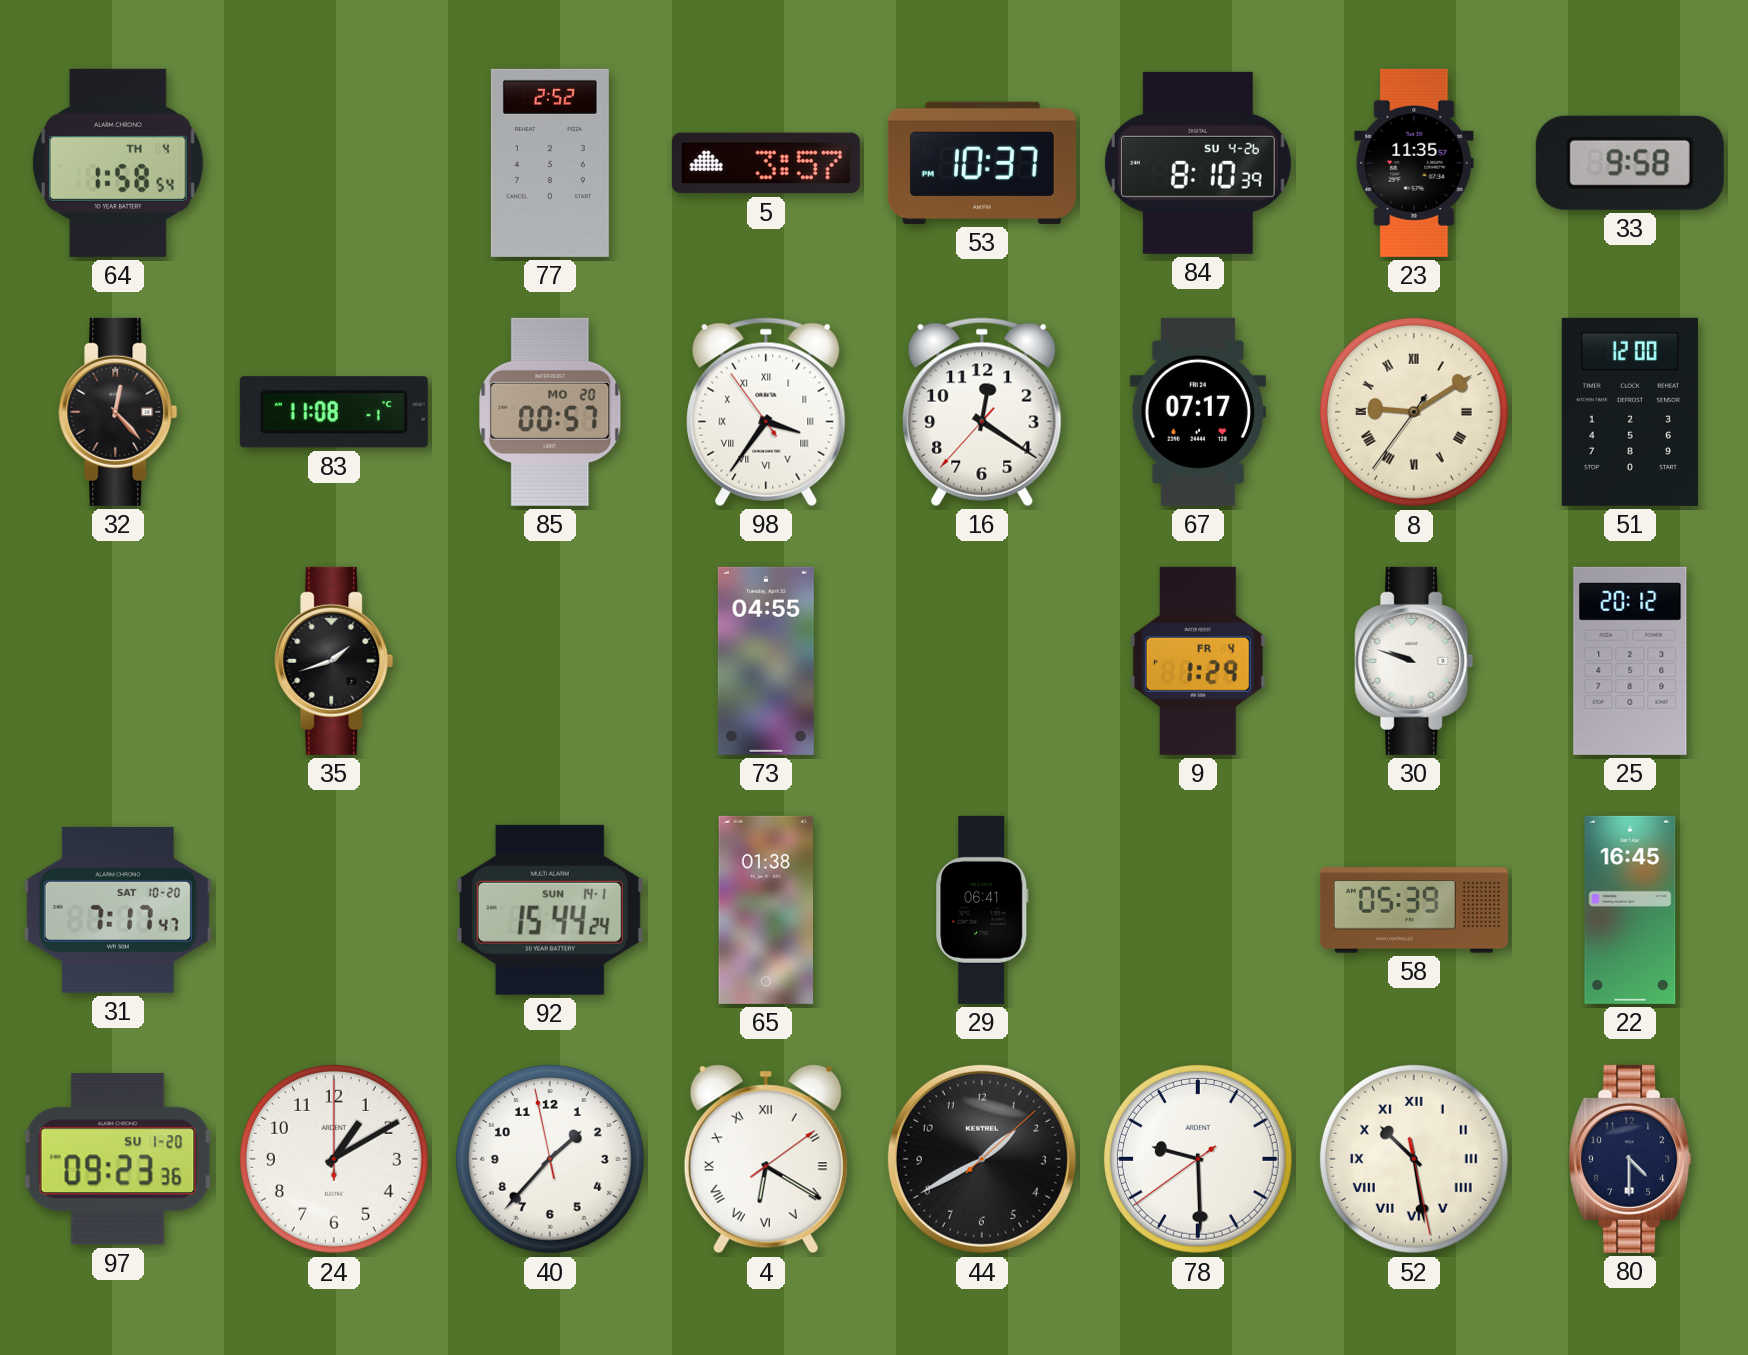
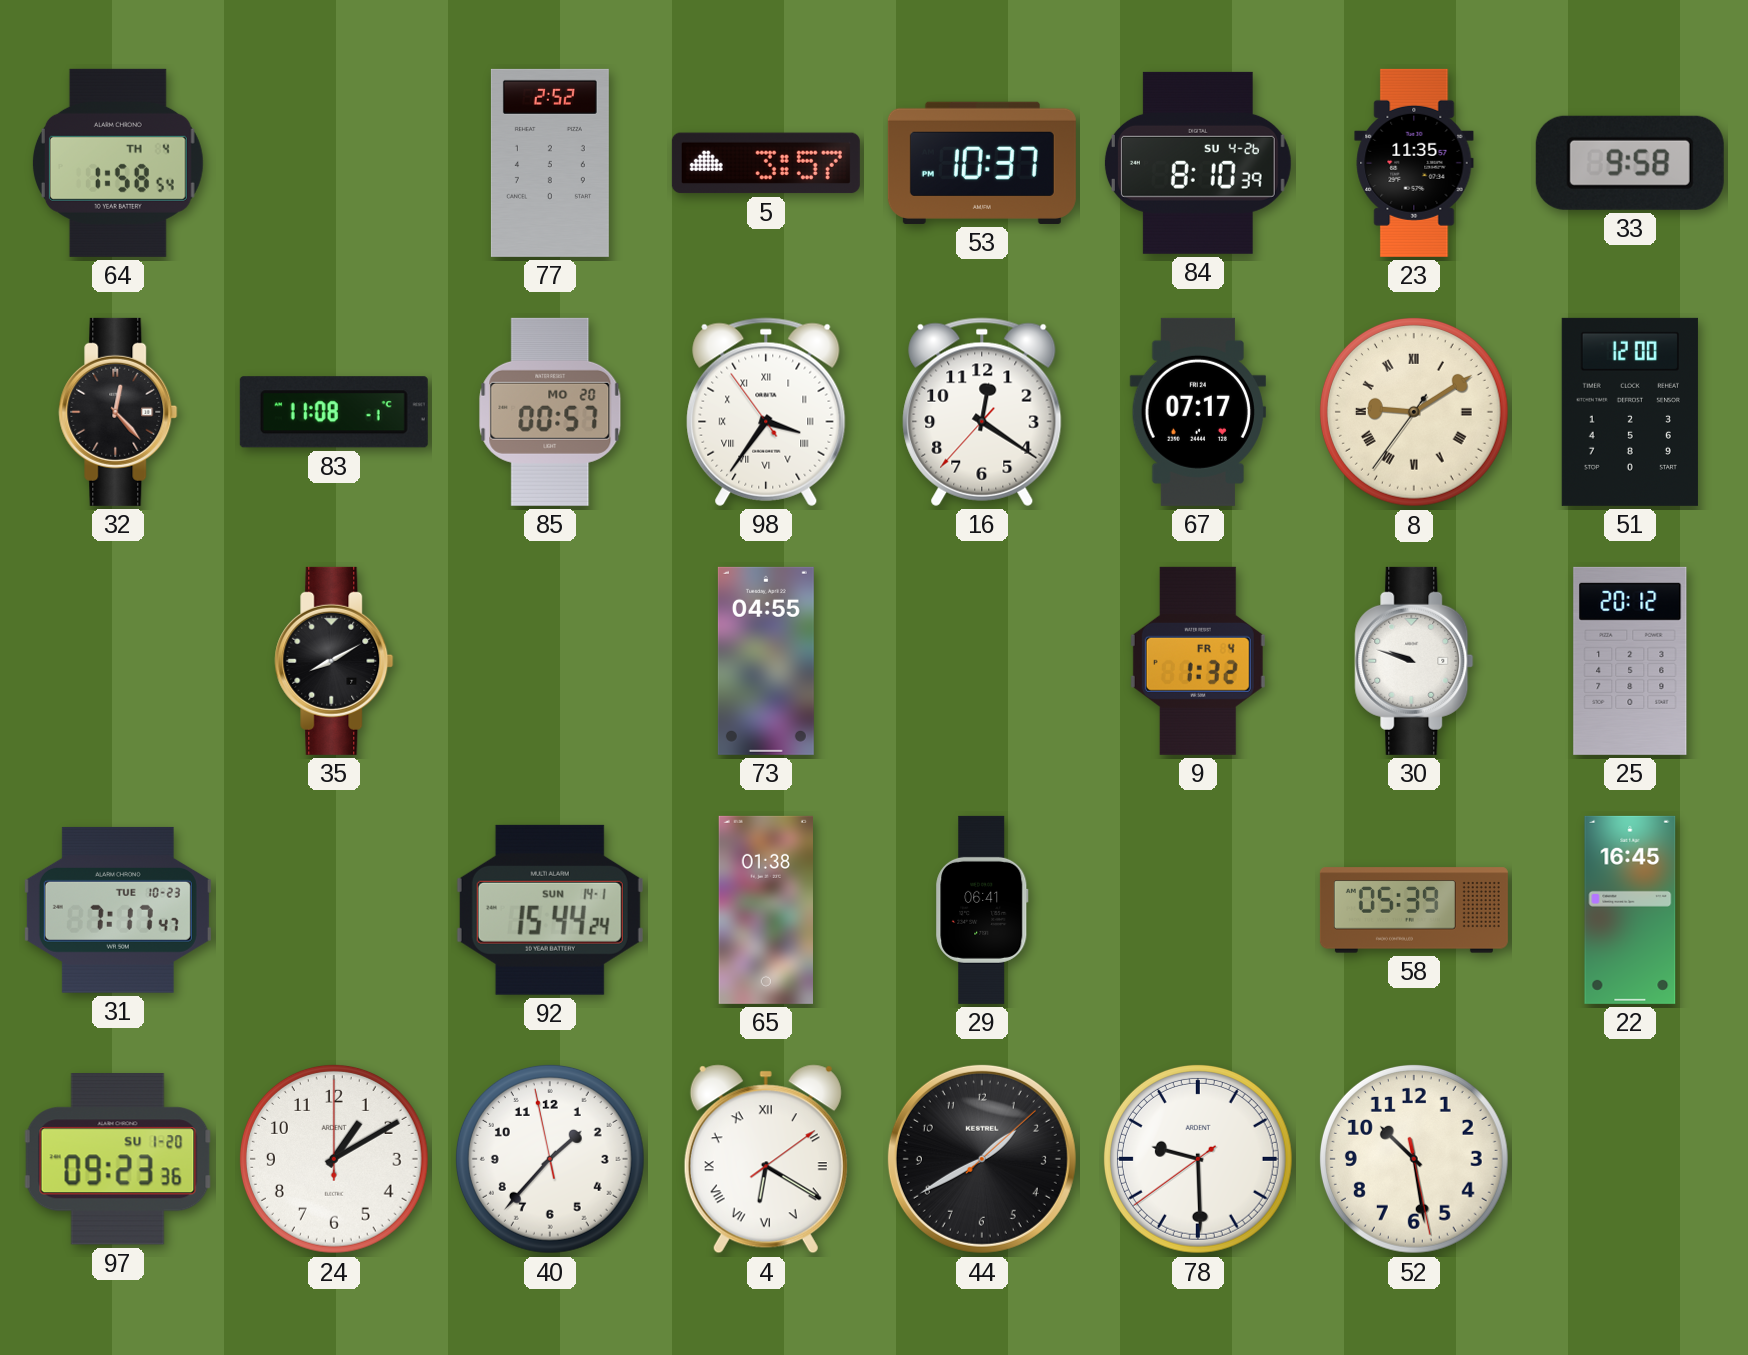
35: 1:42 -> 8:10 (334, 661)
9: 1:29 -> 1:32 (1198, 661)
31 date: SAT 10-20 -> TUE 10-23 (118, 910)
52 numerals: Roman -> Arabic (1414, 1159)
80: 4:30 -> none (1630, 1159)
